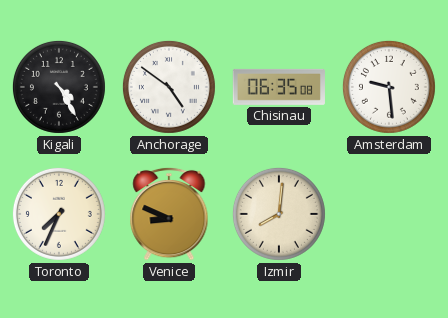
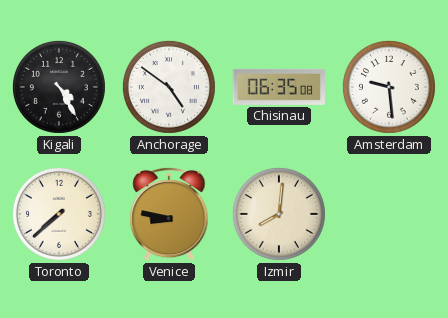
Toronto: 7:34 -> 7:38 (59, 214)
Venice: 8:49 -> 8:47 (169, 214)
